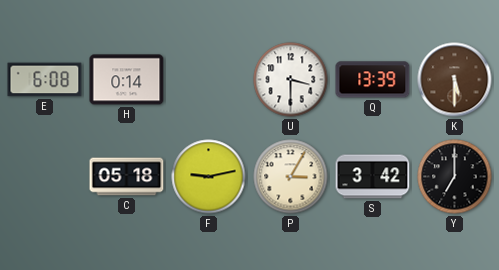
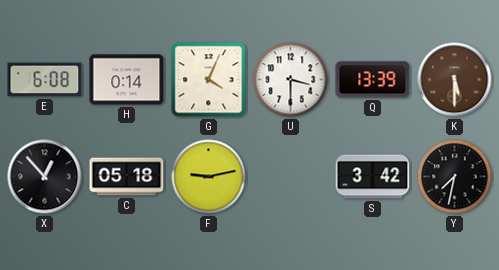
G: none -> 4:04 (209, 80)
X: none -> 12:53 (45, 177)
P: 3:05 -> none (291, 177)
Y: 7:00 -> 7:32 (455, 177)
